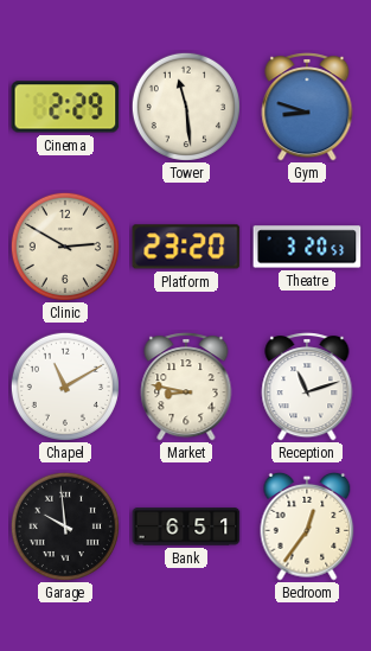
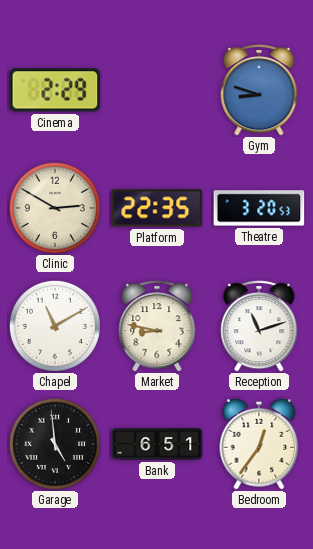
Tower: 11:29 -> none (186, 107)
Platform: 23:20 -> 22:35 (157, 208)
Garage: 9:59 -> 4:59 (55, 444)
